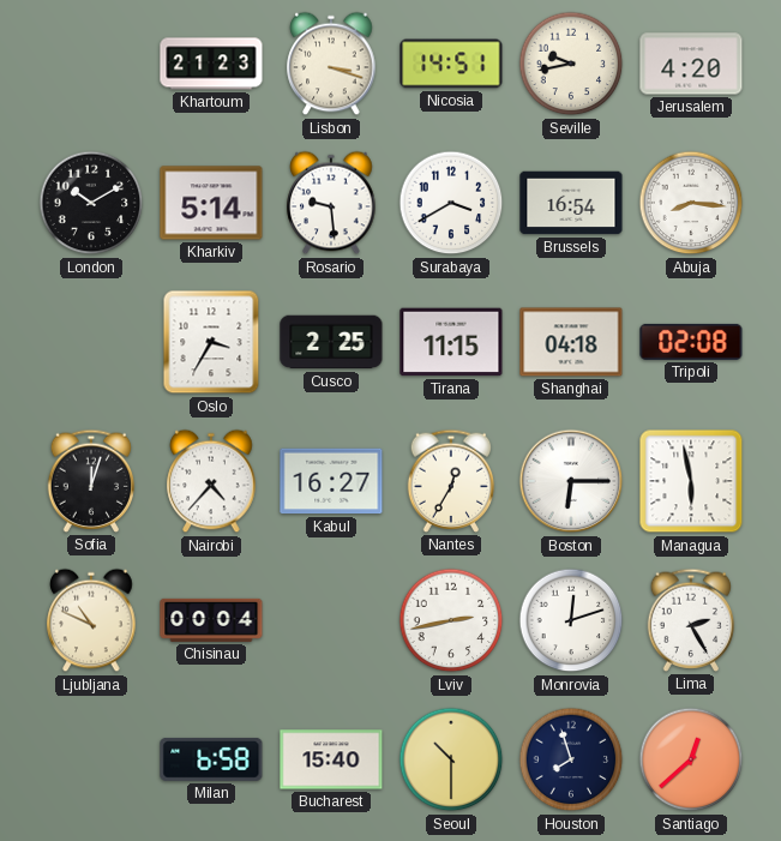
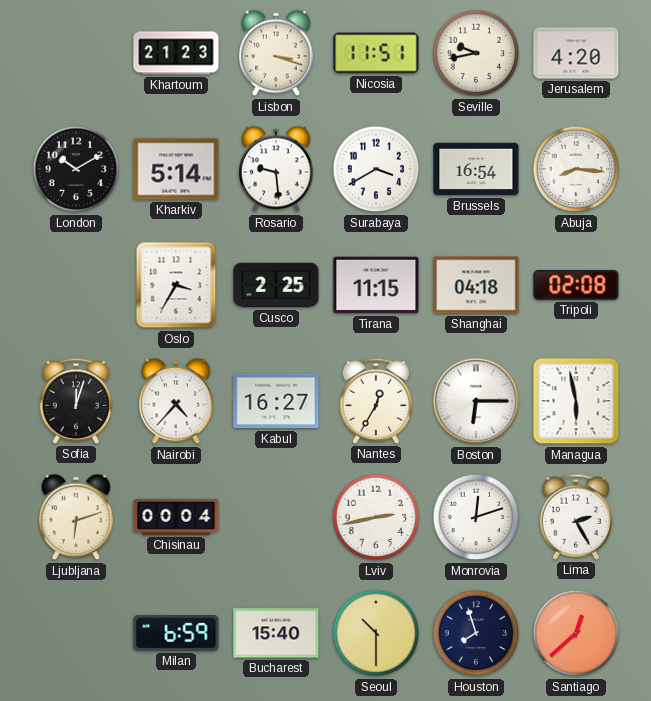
Nicosia: 14:51 -> 11:51 (376, 53)
Ljubljana: 10:49 -> 6:12 (76, 517)
Milan: 6:58 -> 6:59 (176, 633)
